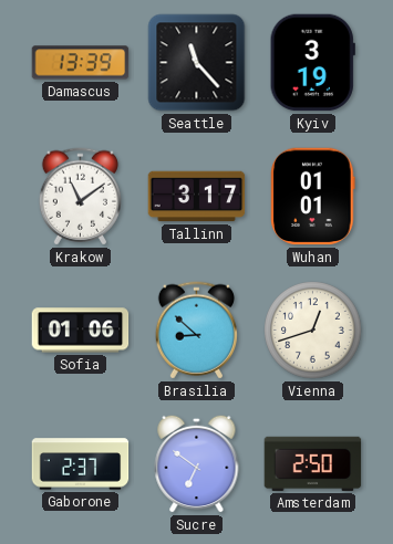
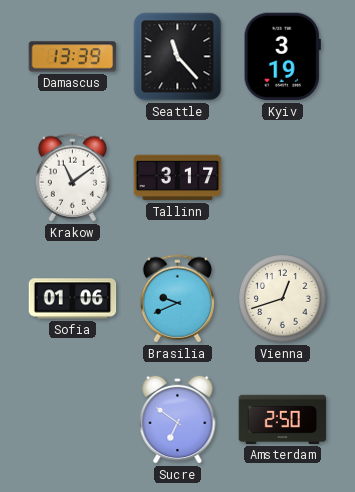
Wuhan: 01:01 -> none (313, 197)
Brasilia: 8:52 -> 9:41 (177, 299)
Gaborone: 2:37 -> none (81, 464)
